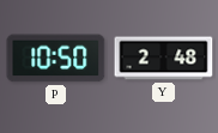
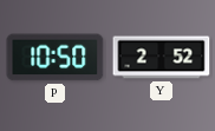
Y: 2:48 -> 2:52 (162, 58)
